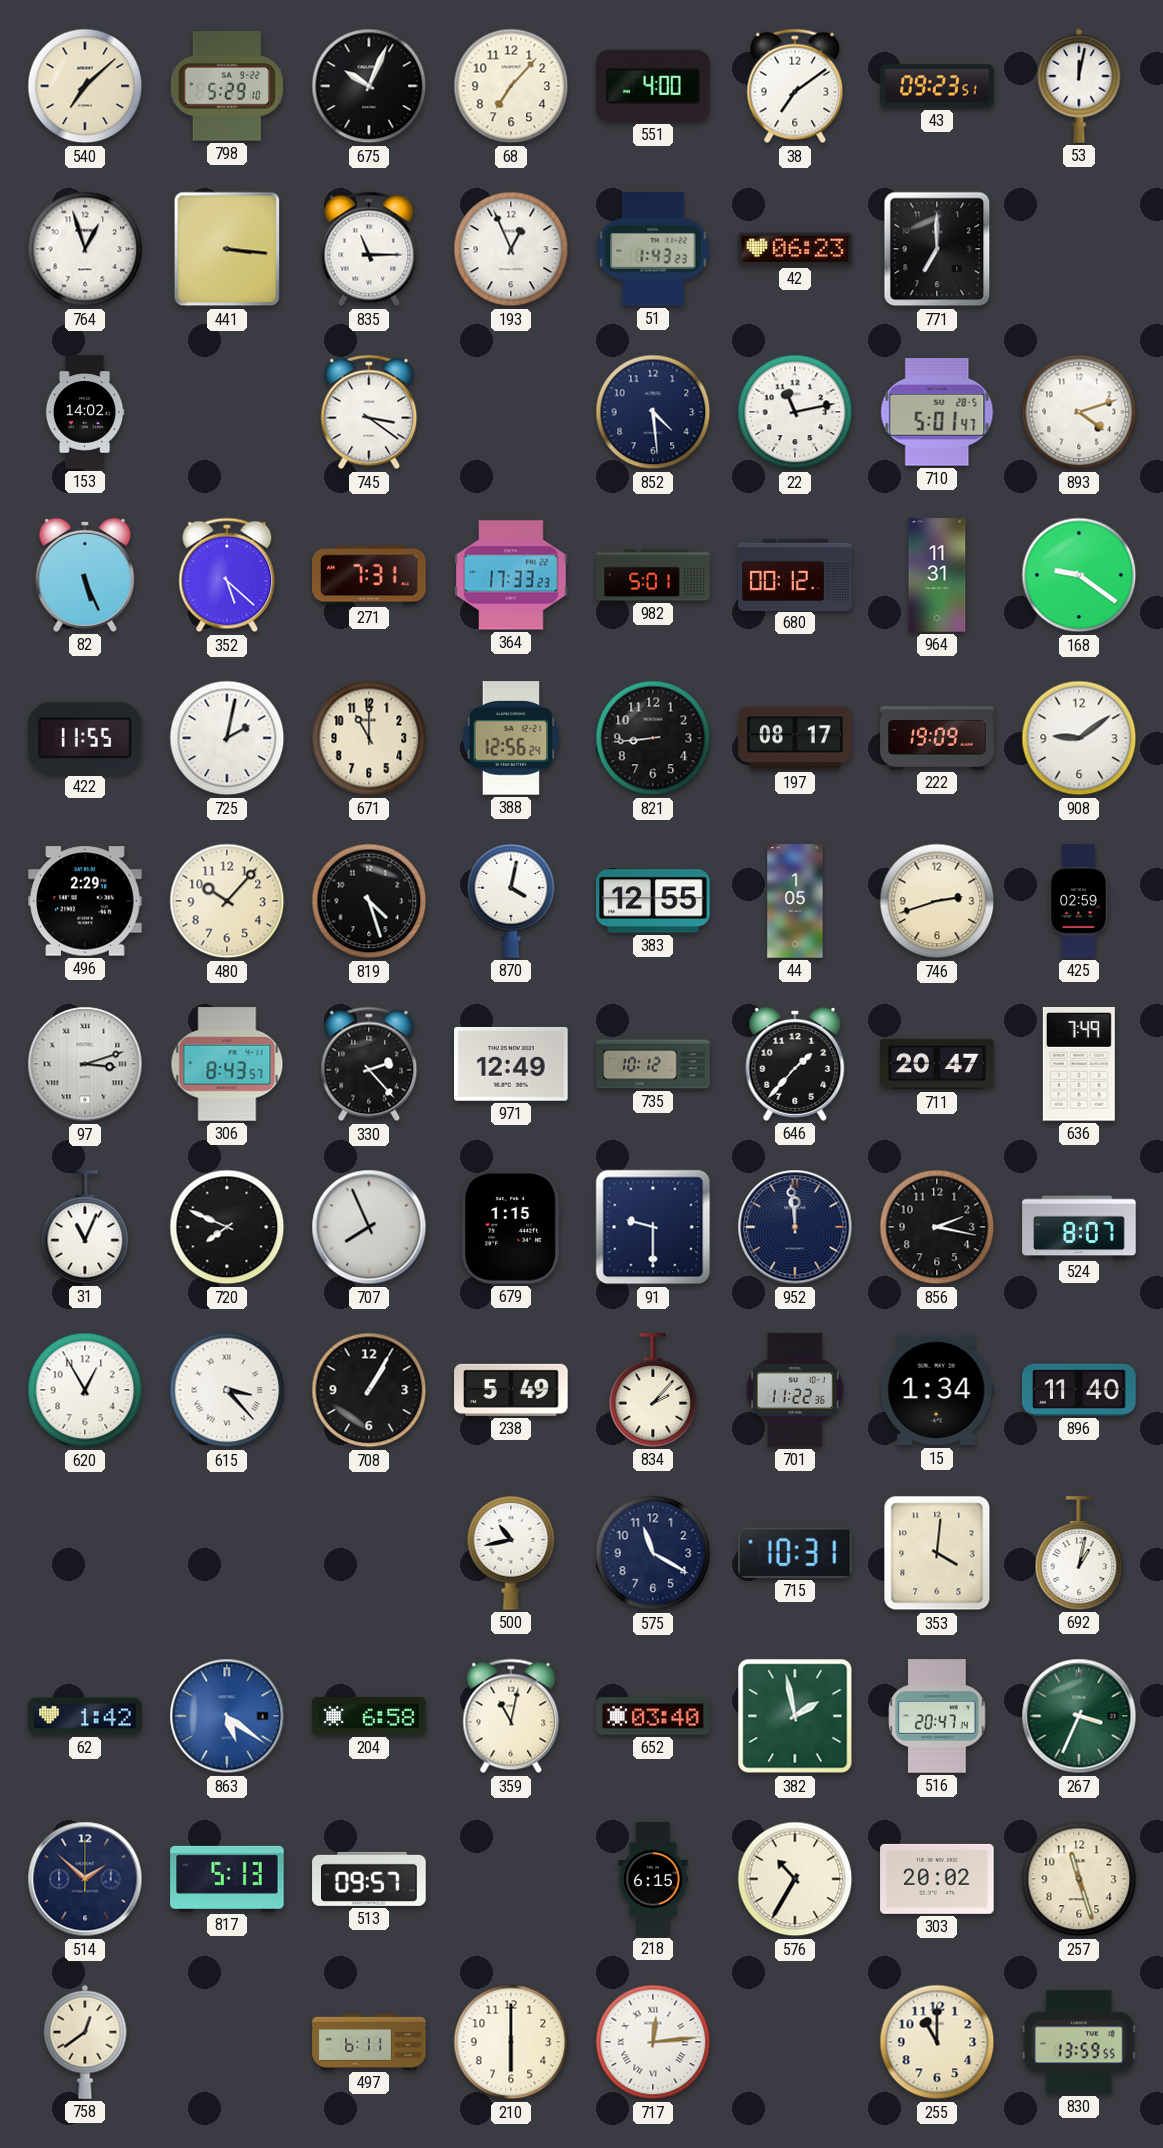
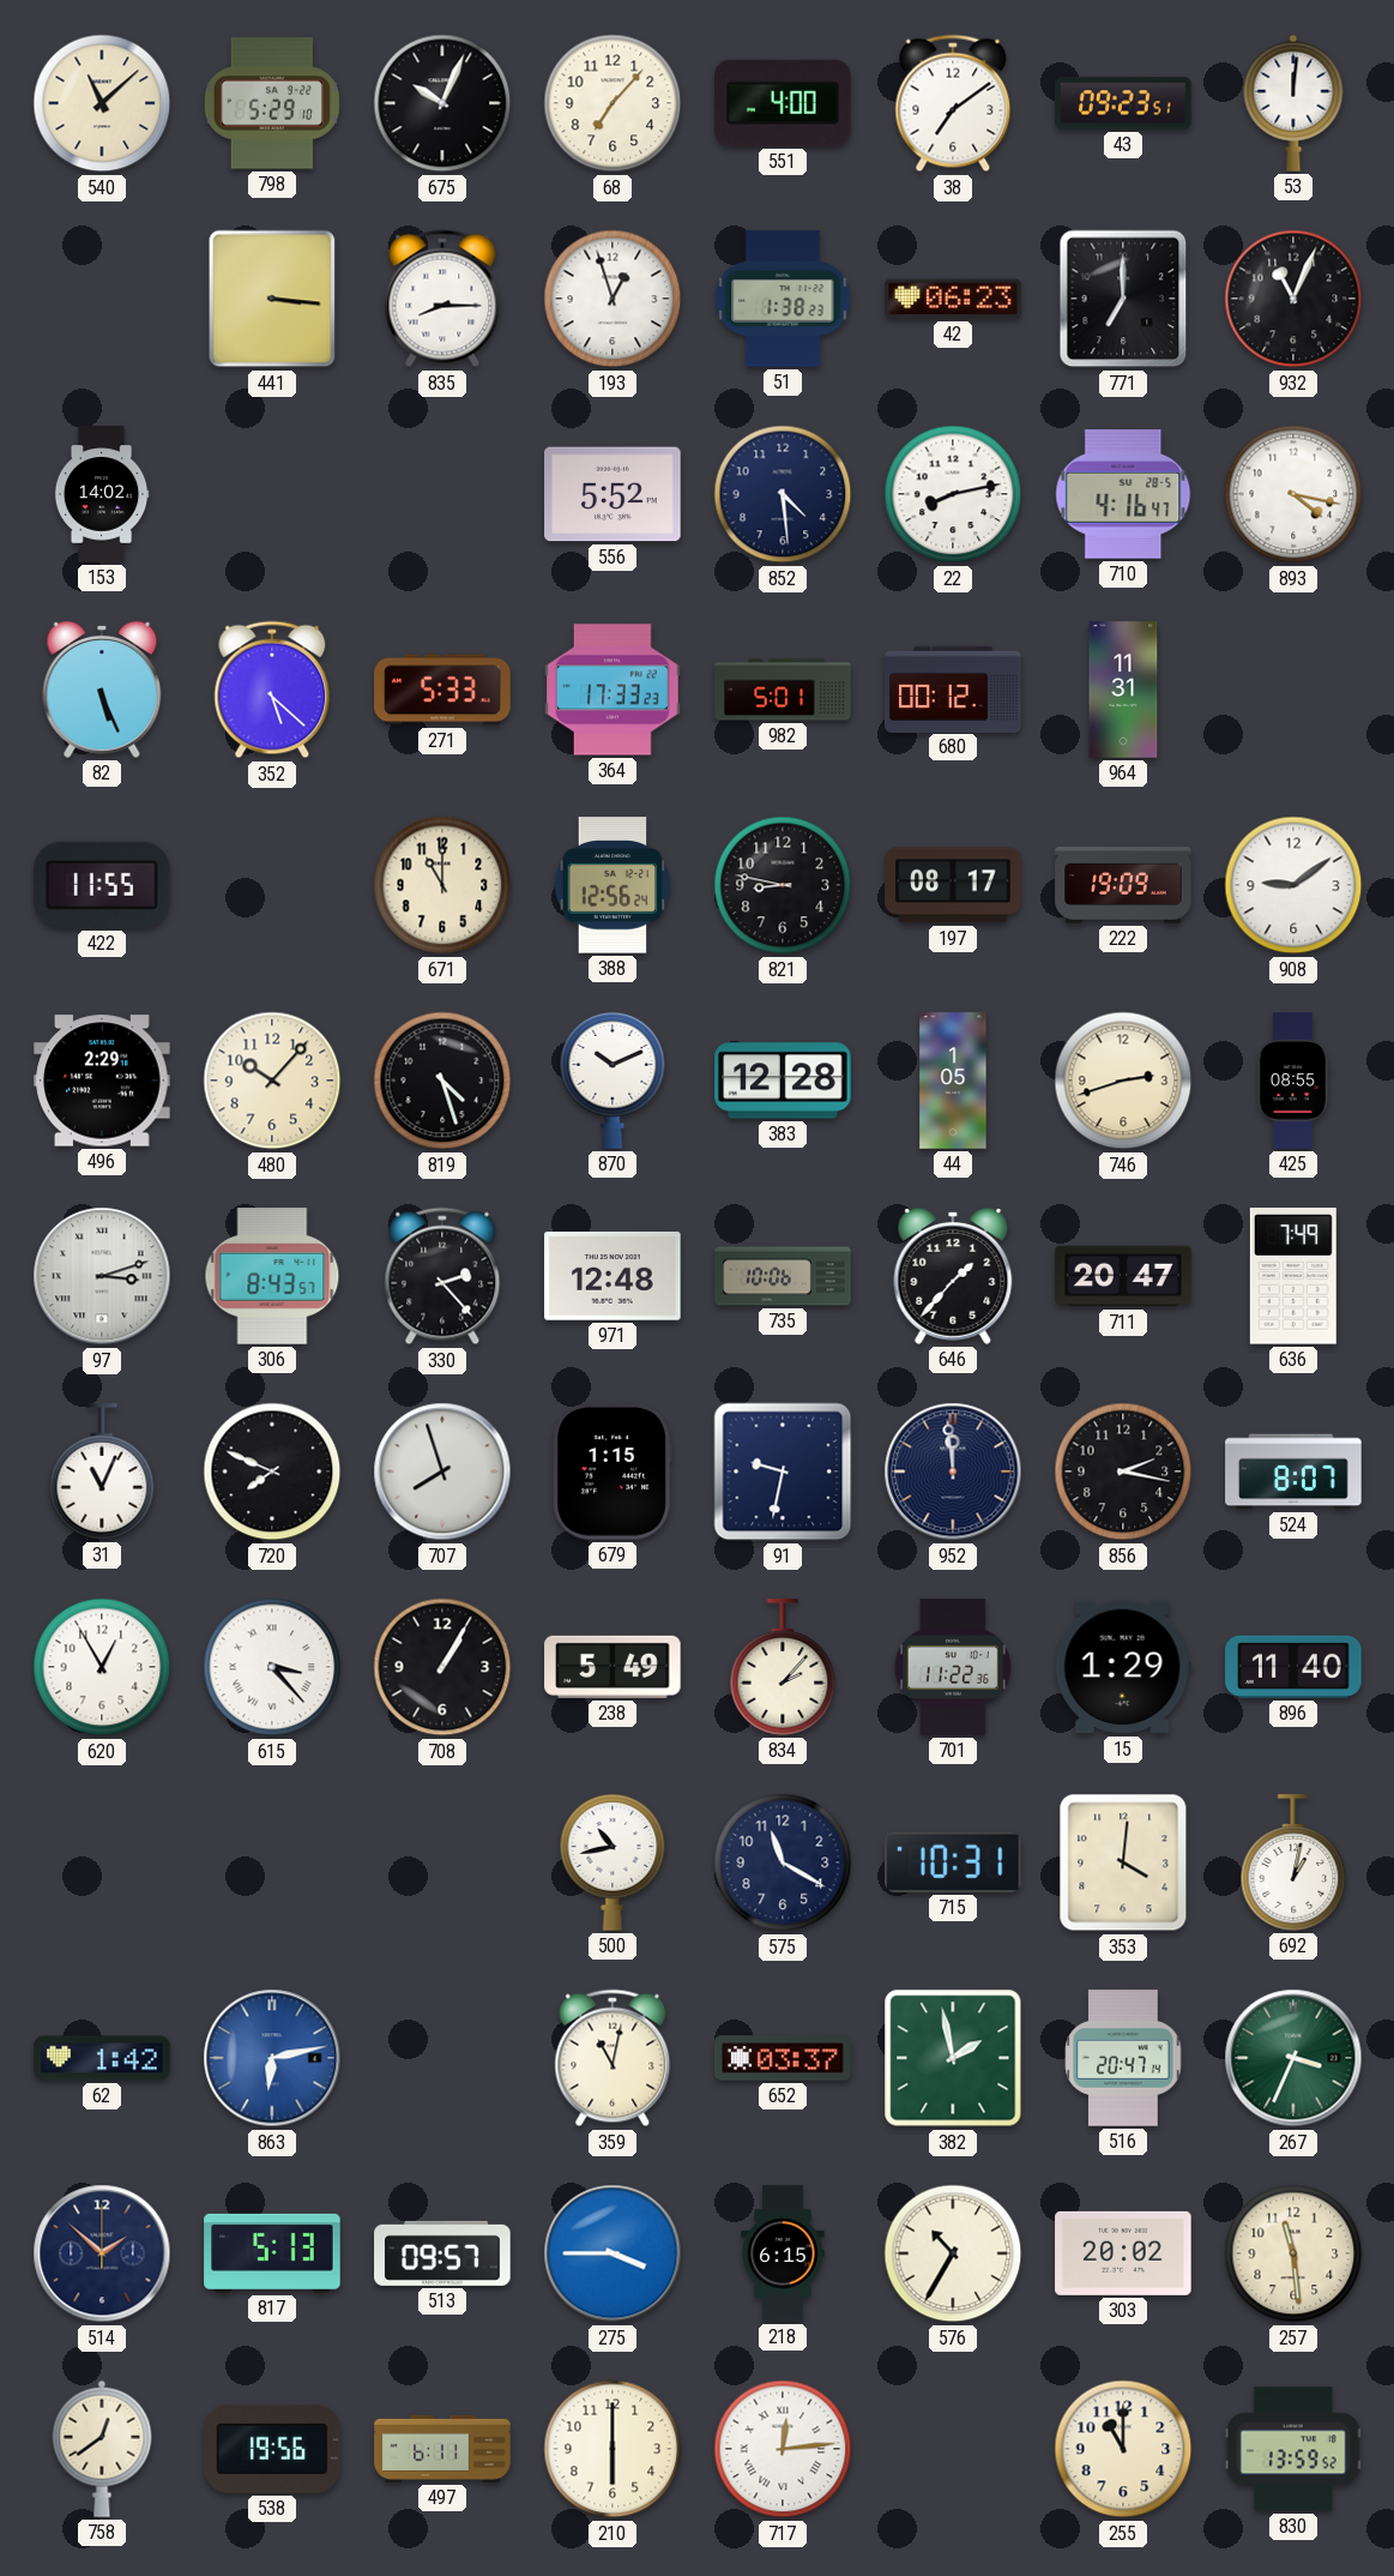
540: 7:08 -> 11:08 (102, 103)
53: 12:02 -> 12:01 (1293, 103)
764: 12:57 -> none (85, 249)
835: 11:15 -> 8:15 (442, 299)
193: 12:56 -> 12:57 (612, 299)
51: 1:43 -> 1:38 (783, 299)
932: none -> 11:04 (1293, 299)
745: 3:21 -> none (369, 412)
556: none -> 5:52 (612, 494)
22: 11:13 -> 8:13 (953, 494)
710: 5:01 -> 4:16 (1123, 494)
893: 4:12 -> 4:17 (1293, 494)
271: 7:31 -> 5:33 (442, 690)
168: 9:21 -> none (1079, 575)
725: 2:02 -> none (227, 738)
821: 8:44 -> 8:47 (783, 885)
870: 4:02 -> 10:11 (612, 1082)
383: 12:55 -> 12:28 (783, 1081)
425: 02:59 -> 08:55 (1293, 1081)
971: 12:49 -> 12:48 (612, 1276)
735: 10:12 -> 10:06 (783, 1276)
707: 7:56 -> 7:57 (442, 1471)
91: 9:30 -> 9:32 (783, 1471)
15: 1:34 -> 1:29 (1123, 1667)
863: 5:21 -> 6:13 (272, 2058)
204: 6:58 -> none (369, 1716)
652: 03:40 -> 03:37 (783, 2058)
275: none -> 3:45 (612, 2253)
257: 11:27 -> 11:29 (1293, 2253)
538: none -> 19:56 (272, 2449)
830: 13:59:55 -> 13:59:52 (1293, 2449)
